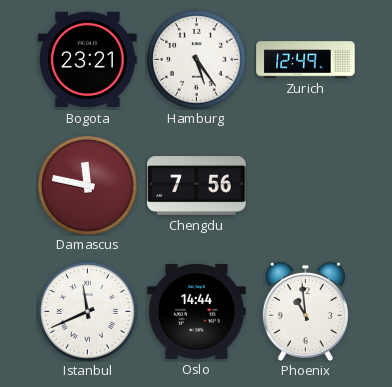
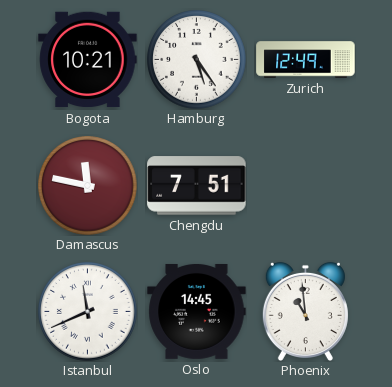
Bogota: 23:21 -> 10:21 (88, 60)
Chengdu: 7:56 -> 7:51 (197, 186)
Oslo: 14:44 -> 14:45 (197, 311)
